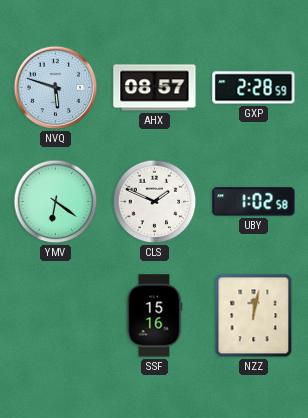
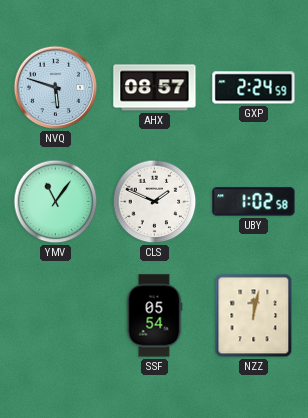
GXP: 2:28 -> 2:24 (254, 88)
YMV: 6:21 -> 11:06 (56, 202)
SSF: 15:16 -> 05:54 (154, 316)
